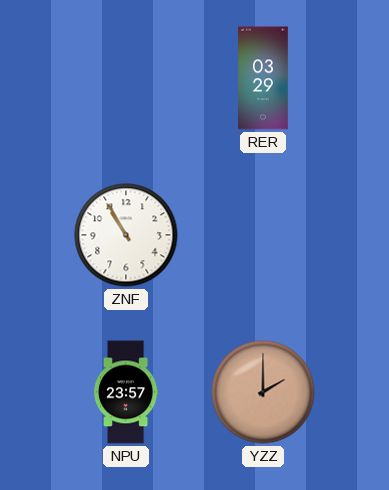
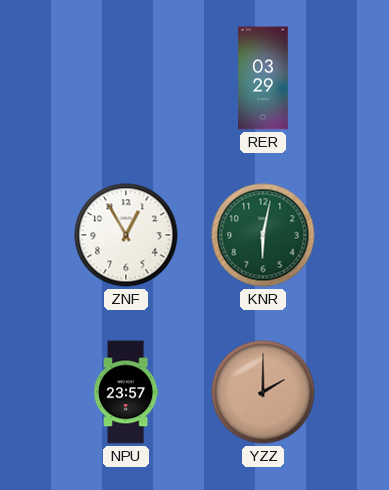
ZNF: 10:55 -> 12:55 (126, 235)
KNR: none -> 6:02 (263, 235)
